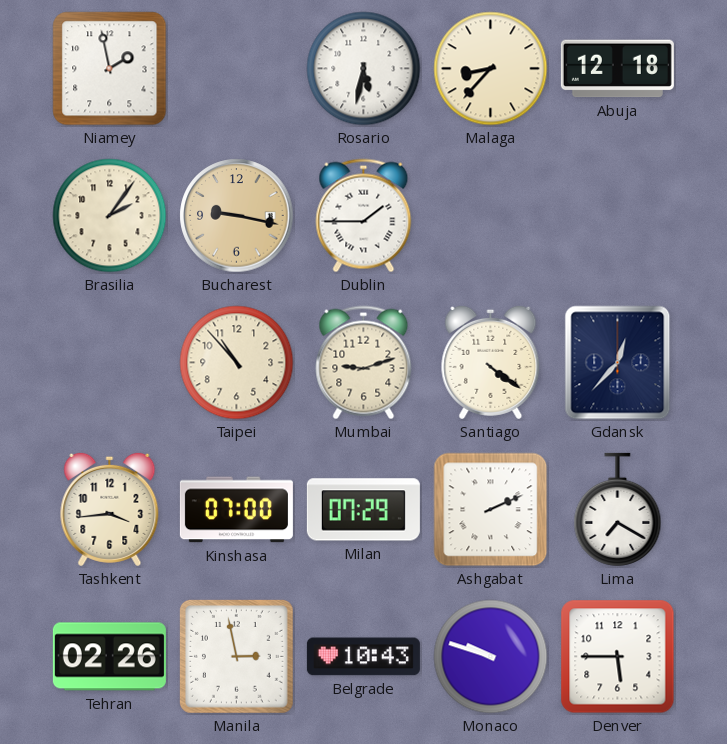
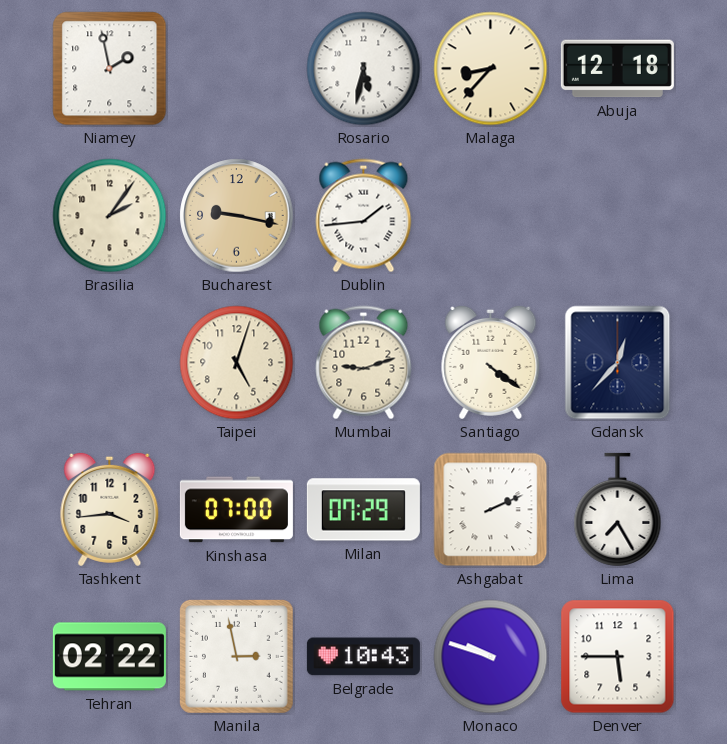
Dublin: 1:45 -> 1:44 (364, 216)
Taipei: 10:53 -> 5:03 (237, 363)
Lima: 7:20 -> 7:25 (618, 509)
Tehran: 02:26 -> 02:22 (109, 657)
